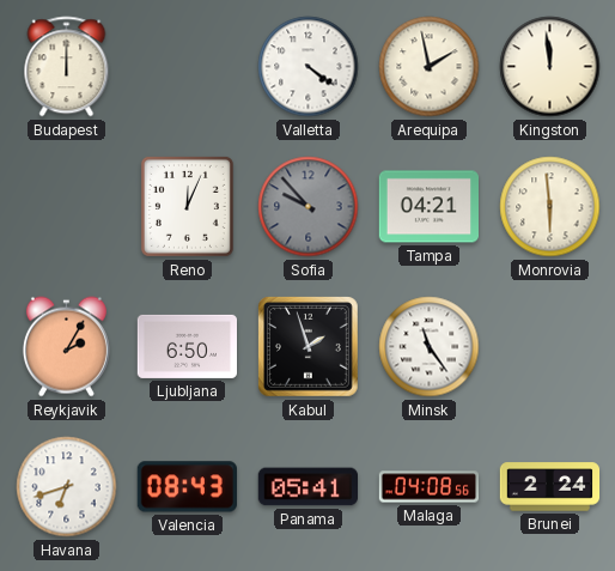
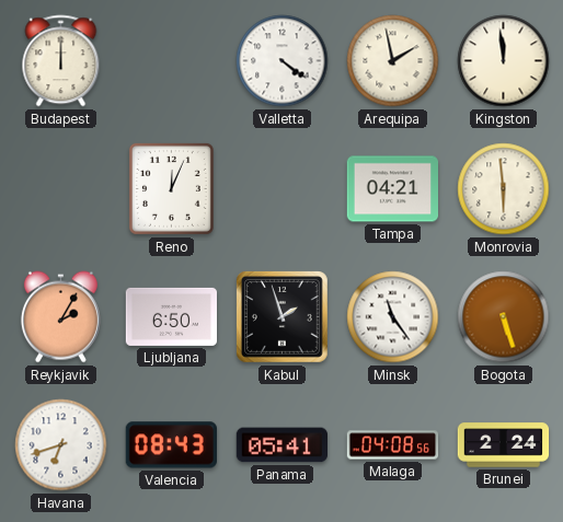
Sofia: 9:53 -> none (309, 207)
Bogota: none -> 5:27 (504, 317)
